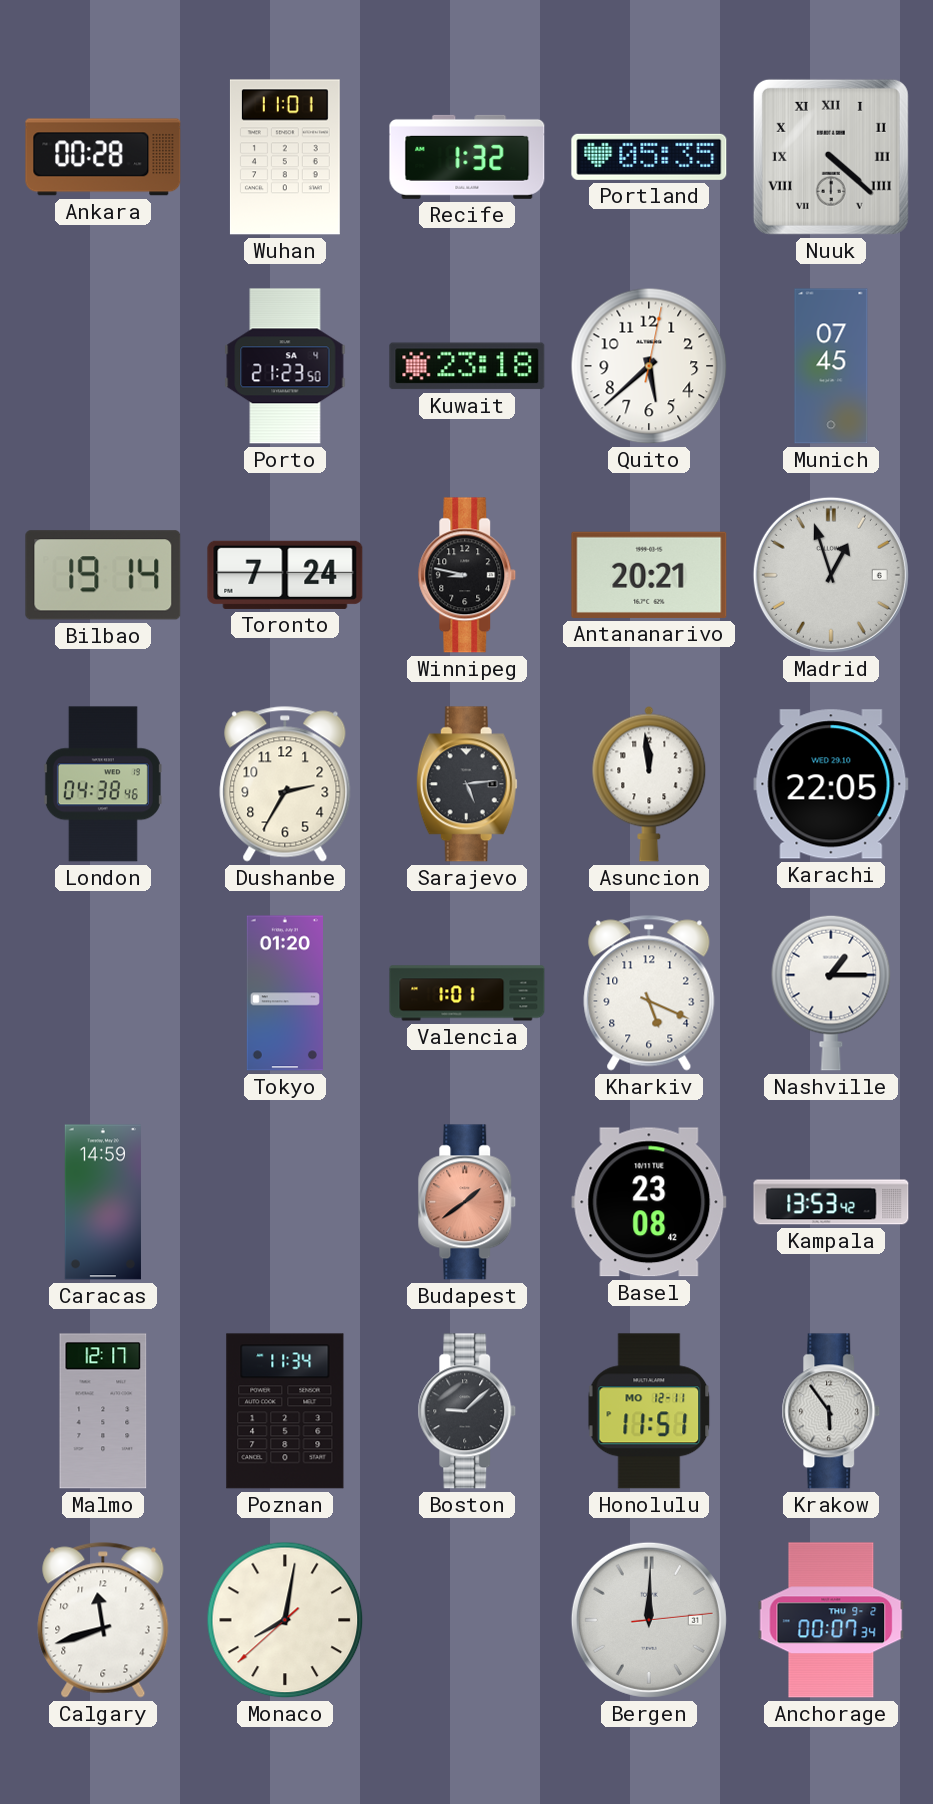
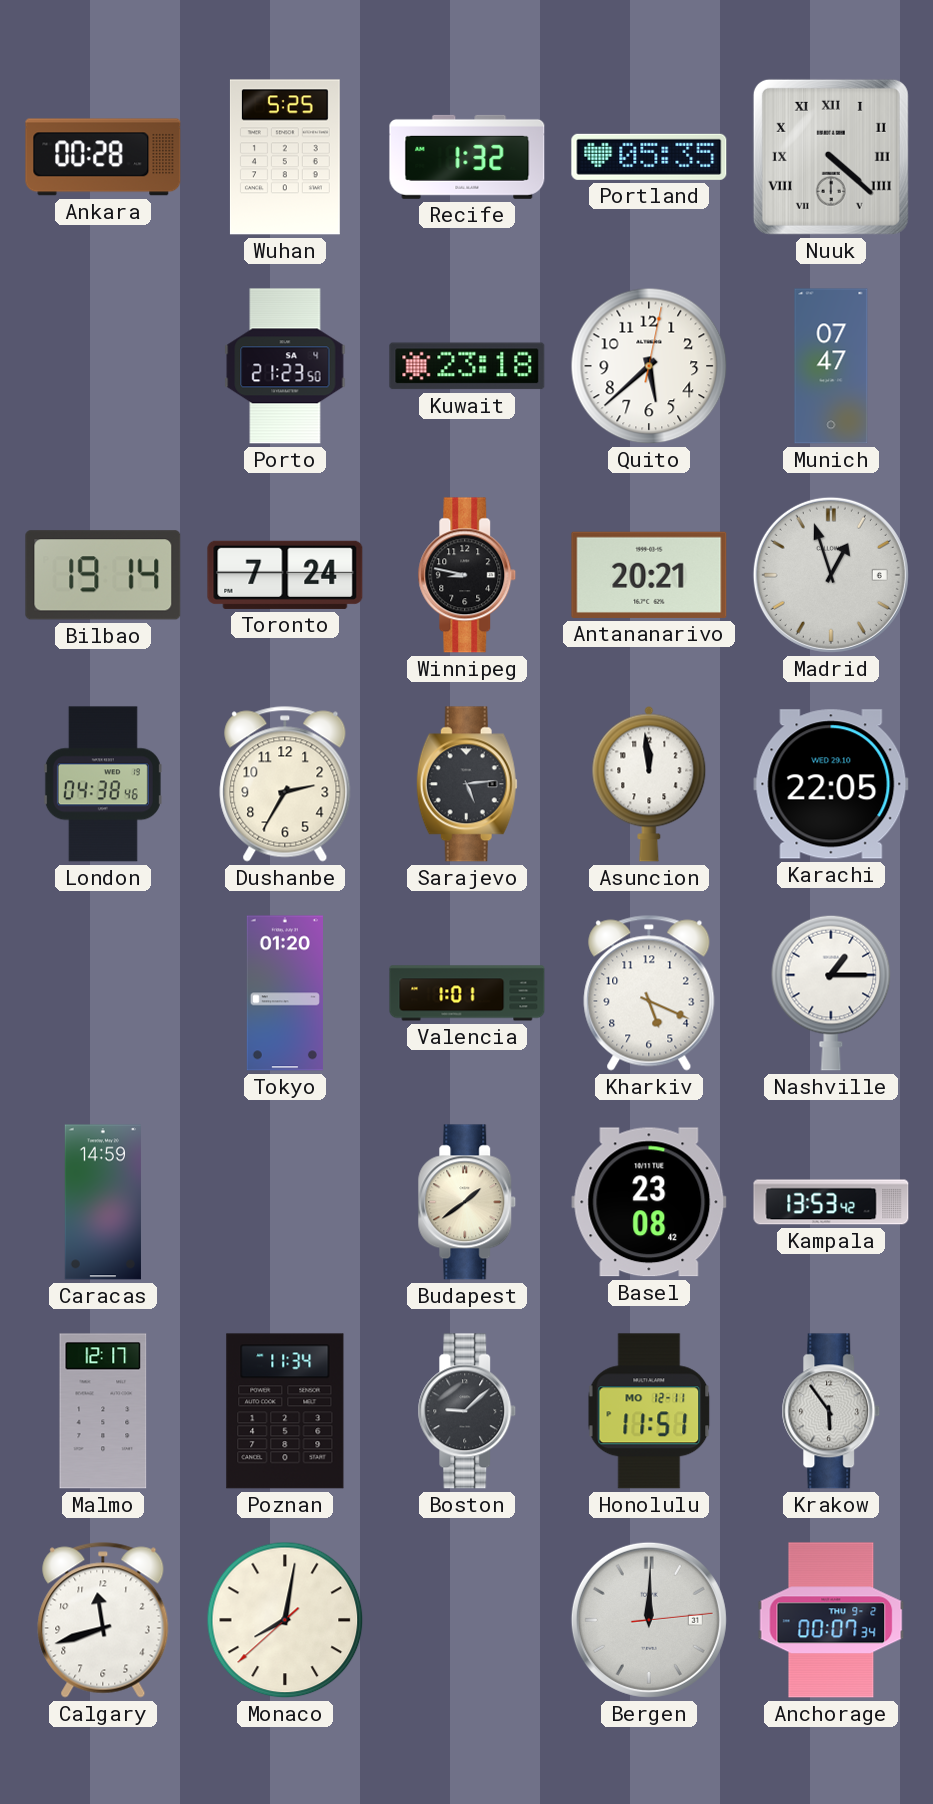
Wuhan: 11:01 -> 5:25 (285, 157)
Munich: 07:45 -> 07:47 (831, 366)
Budapest dial: salmon -> cream (467, 1202)
